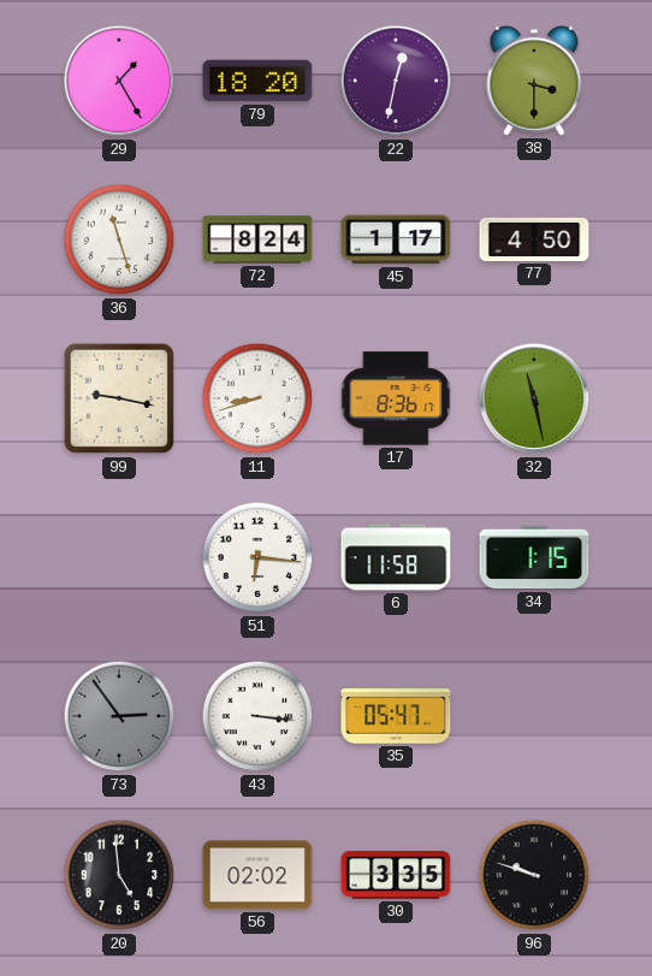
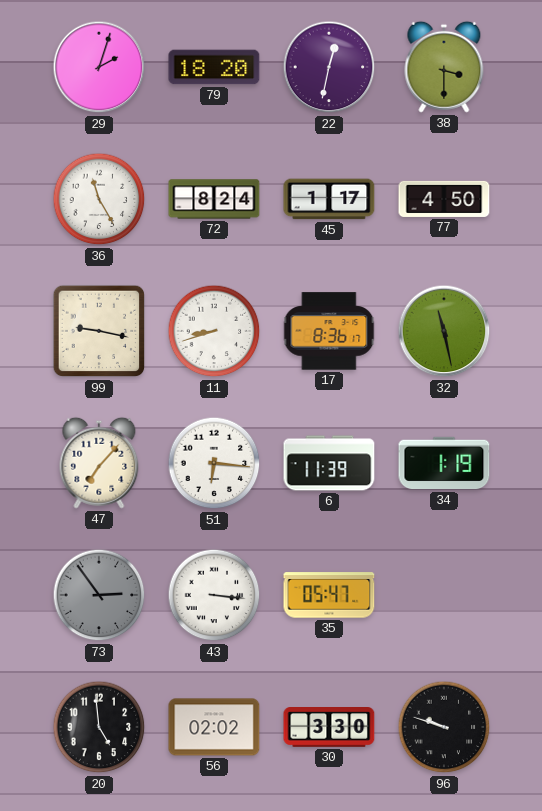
29: 1:25 -> 2:03 (99, 67)
36: 11:27 -> 11:25 (99, 199)
47: none -> 7:07 (99, 463)
6: 11:58 -> 11:39 (329, 463)
34: 1:15 -> 1:19 (444, 463)
30: 3:35 -> 3:30 (329, 728)
